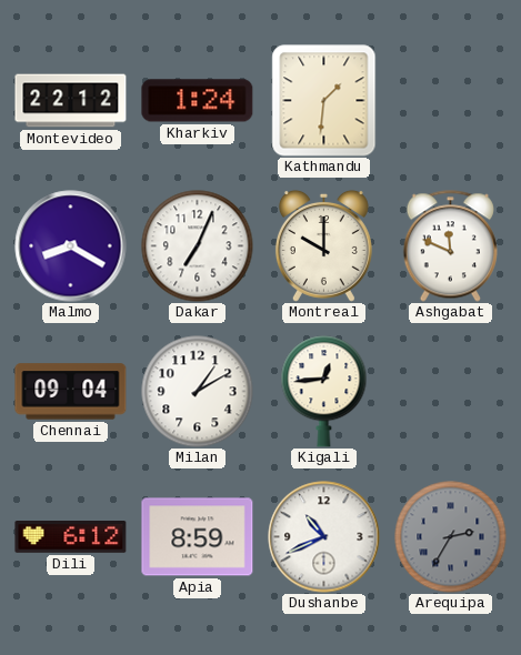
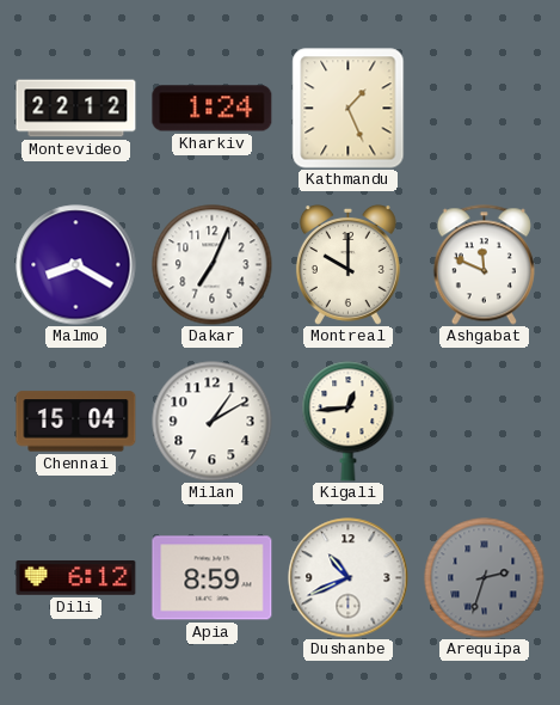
Kathmandu: 1:31 -> 1:26 (349, 109)
Chennai: 09:04 -> 15:04 (76, 422)
Arequipa: 2:35 -> 2:33 (485, 578)
